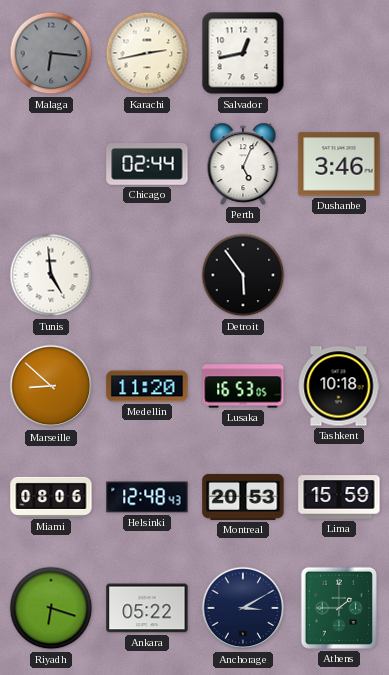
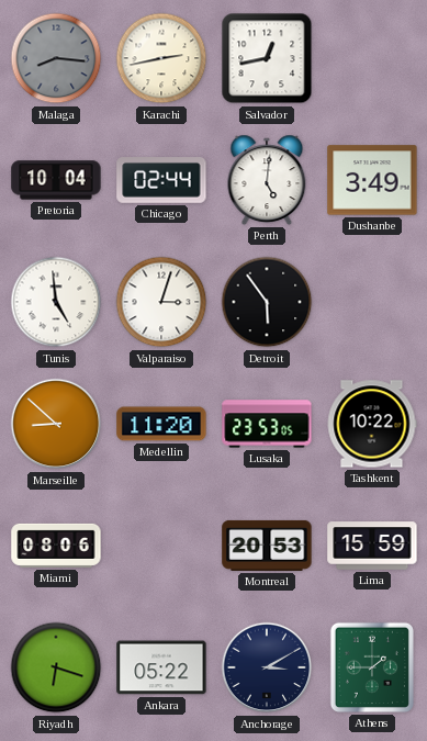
Malaga: 6:16 -> 8:16 (56, 58)
Pretoria: none -> 10:04 (56, 180)
Perth: 5:04 -> 5:01 (267, 180)
Dushanbe: 3:46 -> 3:49 (372, 180)
Valparaiso: none -> 3:03 (161, 302)
Lusaka: 16:53 -> 23:53 (267, 424)
Tashkent: 10:18 -> 10:22 (372, 424)
Helsinki: 12:48 -> none (147, 497)
